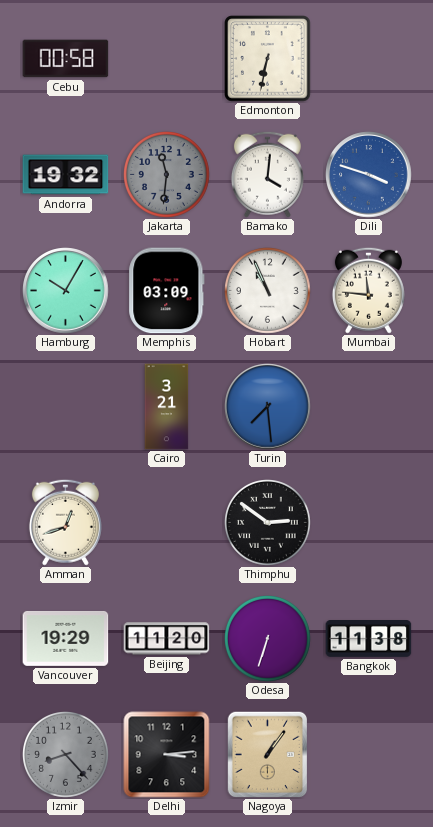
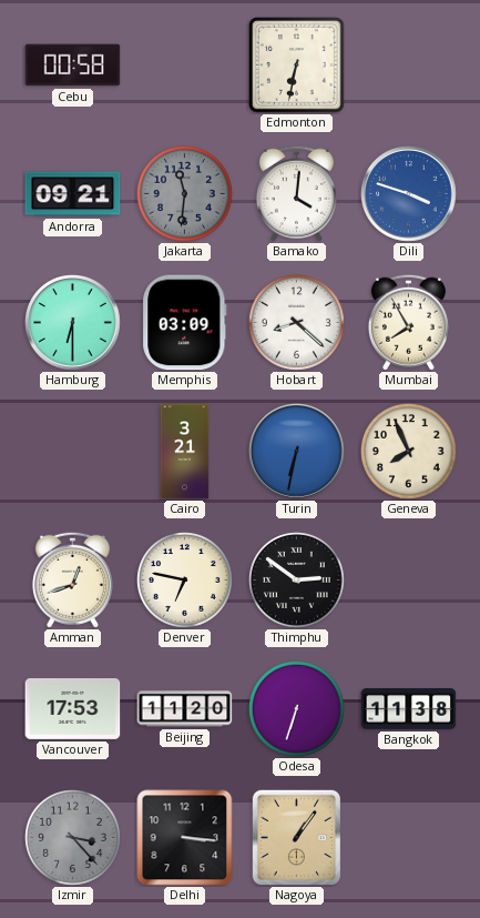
Andorra: 19:32 -> 09:21 (73, 194)
Hamburg: 10:05 -> 6:30 (73, 323)
Hobart: 10:56 -> 8:22 (297, 323)
Mumbai: 11:46 -> 7:55 (408, 322)
Turin: 7:29 -> 6:32 (297, 452)
Geneva: none -> 7:56 (409, 452)
Denver: none -> 6:47 (185, 581)
Vancouver: 19:29 -> 17:53 (73, 708)
Izmir: 8:23 -> 3:23 (73, 838)
Delhi: 3:14 -> 3:16 (185, 838)
